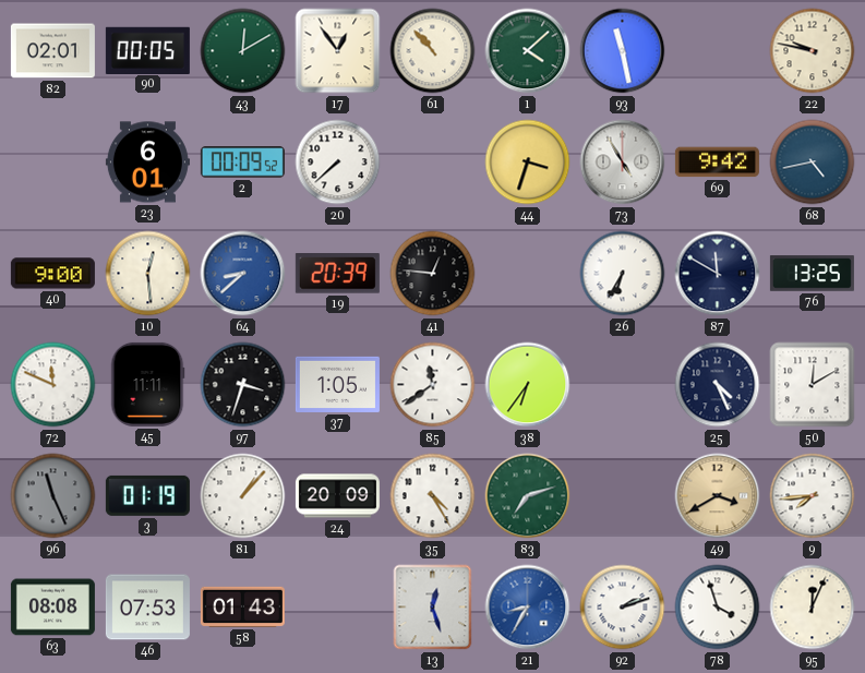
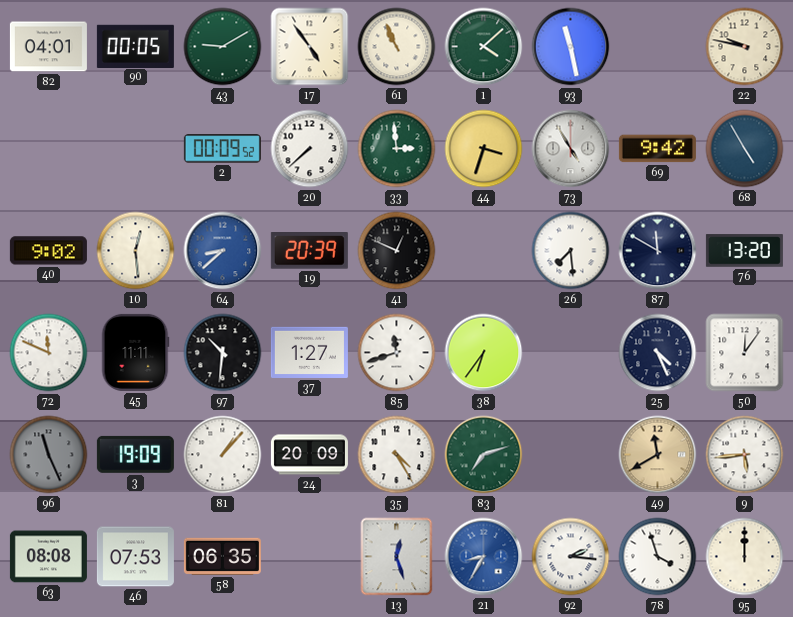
82: 02:01 -> 04:01 (48, 47)
43: 12:10 -> 9:10 (223, 47)
17: 12:54 -> 4:54 (310, 47)
61: 10:53 -> 10:56 (397, 47)
23: 6:01 -> none (147, 163)
33: none -> 2:59 (397, 149)
68: 4:43 -> 4:55 (745, 149)
40: 9:00 -> 9:02 (48, 251)
41: 12:46 -> 12:49 (397, 251)
26: 6:35 -> 7:29 (571, 251)
76: 13:25 -> 13:20 (744, 251)
97: 3:33 -> 10:31 (223, 353)
37: 1:05 -> 1:27 (309, 352)
85: 11:39 -> 11:42 (397, 353)
50: 12:10 -> 12:06 (745, 353)
3: 01:19 -> 19:09 (135, 454)
49: 3:40 -> 11:40 (658, 455)
9: 7:44 -> 5:44 (745, 455)
58: 01:43 -> 06:35 (222, 556)
92: 2:12 -> 2:16 (571, 557)
95: 12:04 -> 12:00 (745, 557)
